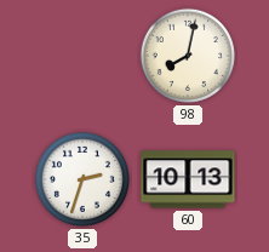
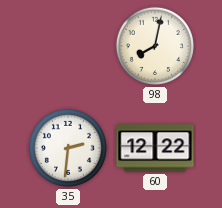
35: 2:33 -> 2:31 (68, 148)
60: 10:13 -> 12:22 (155, 148)
